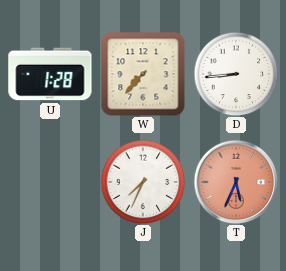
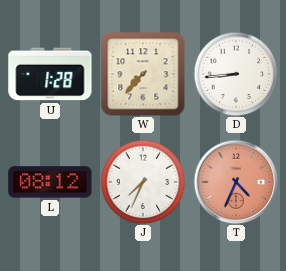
L: none -> 08:12 (50, 182)
T: 5:34 -> 4:34 (236, 182)
